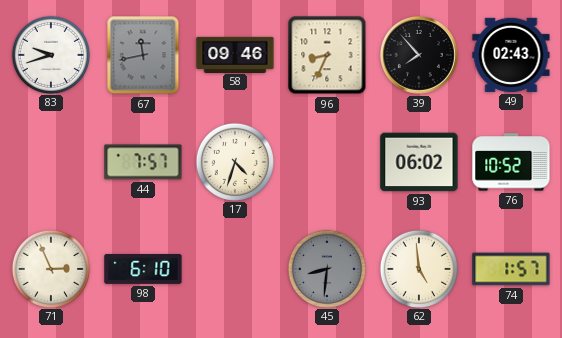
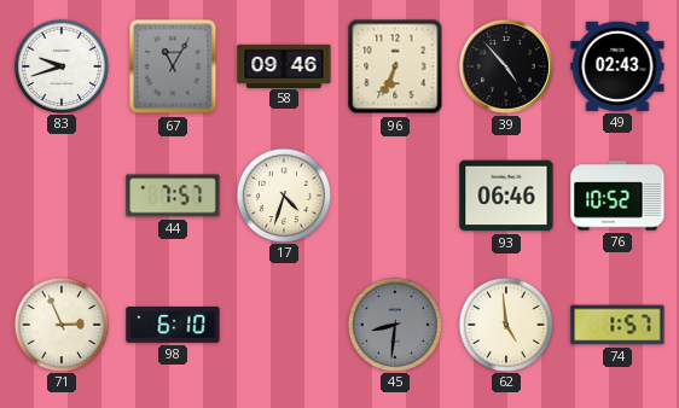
67: 11:43 -> 11:05 (173, 66)
96: 8:34 -> 6:34 (395, 66)
39: 7:53 -> 4:53 (506, 66)
93: 06:02 -> 06:46 (506, 196)
